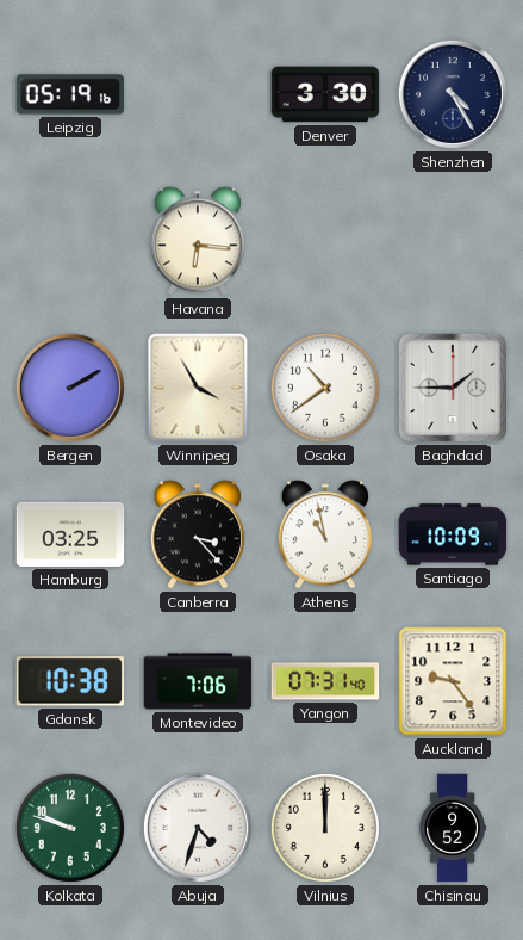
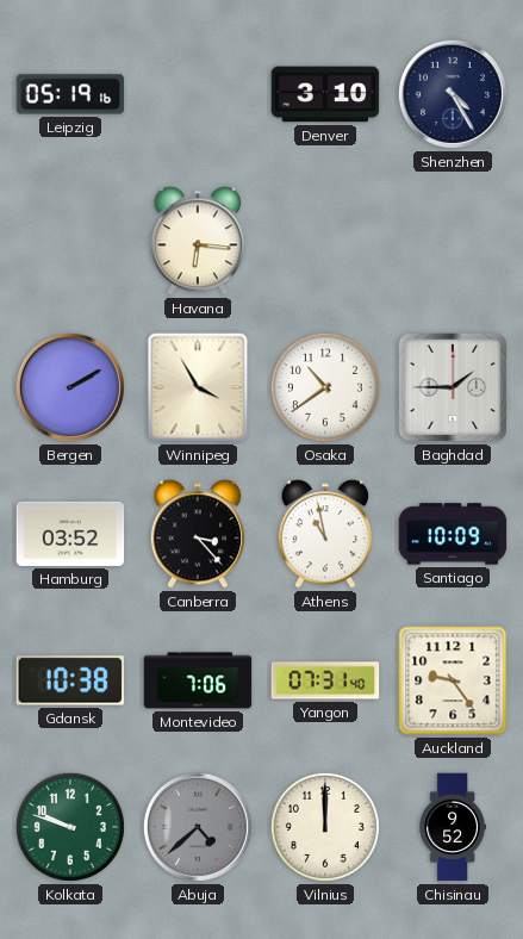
Denver: 3:30 -> 3:10 (325, 94)
Hamburg: 03:25 -> 03:52 (70, 534)
Abuja: 4:33 -> 4:38 (198, 827)
Abuja dial: white -> grey (198, 827)
